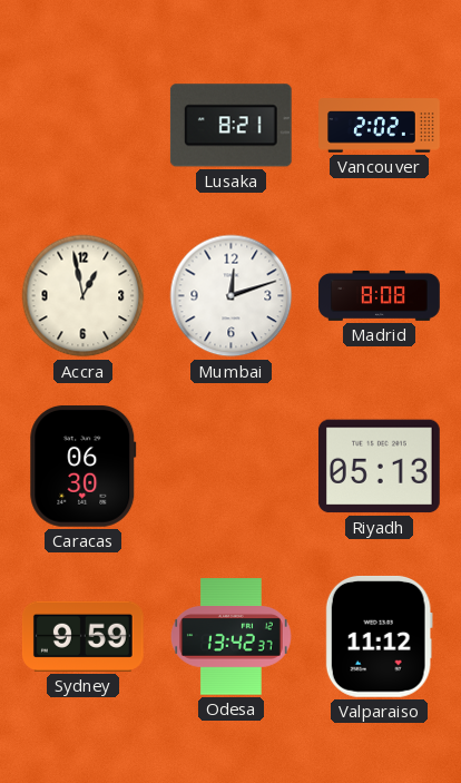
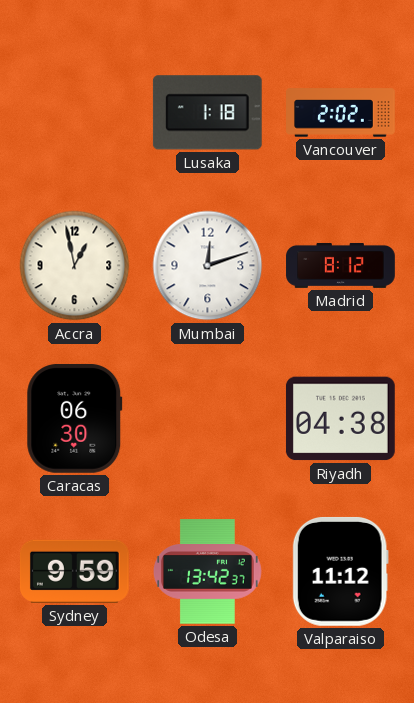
Lusaka: 8:21 -> 1:18 (207, 113)
Madrid: 8:08 -> 8:12 (341, 265)
Riyadh: 05:13 -> 04:38 (340, 419)
